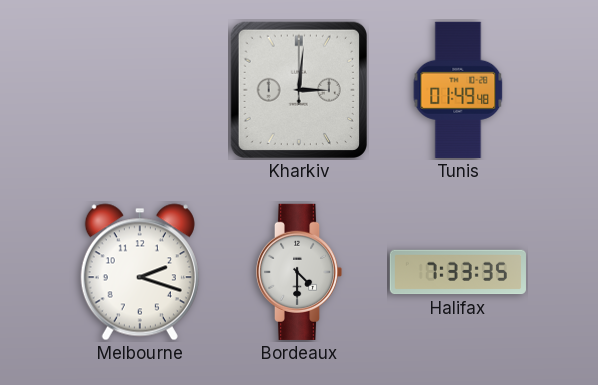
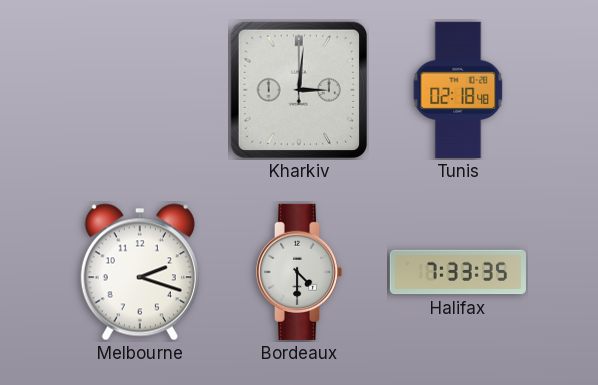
Tunis: 01:49 -> 02:18 (458, 90)
